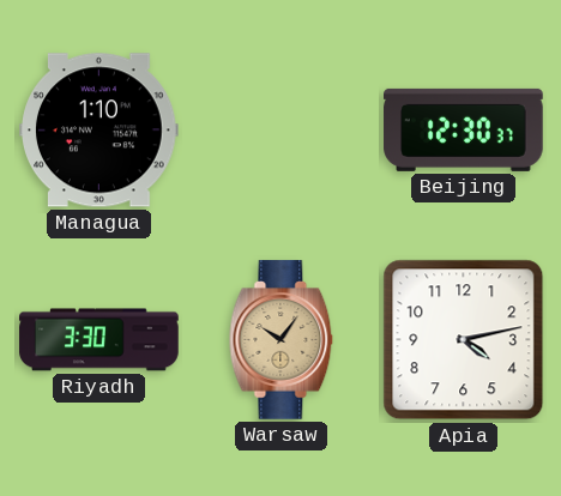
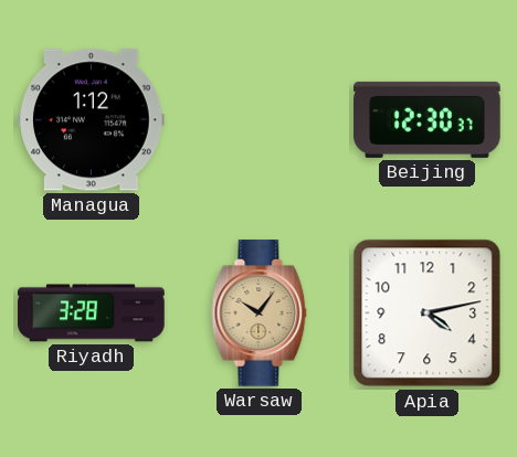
Managua: 1:10 -> 1:12 (92, 120)
Riyadh: 3:30 -> 3:28 (92, 313)
